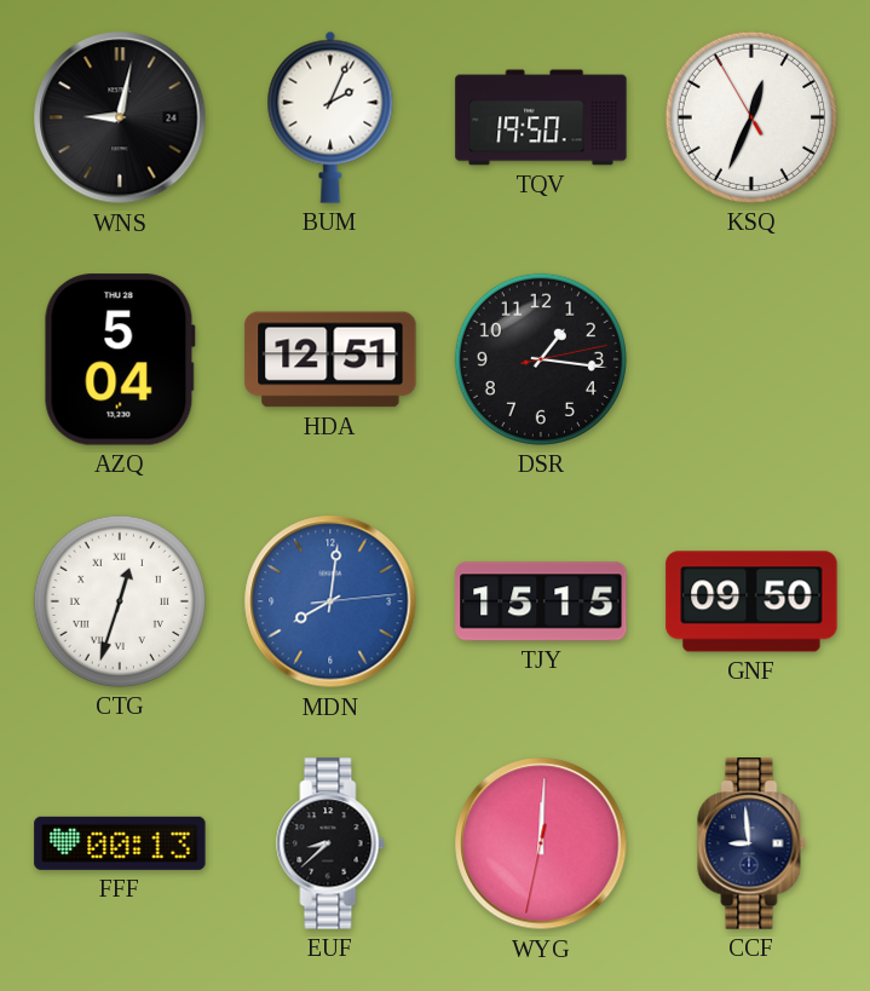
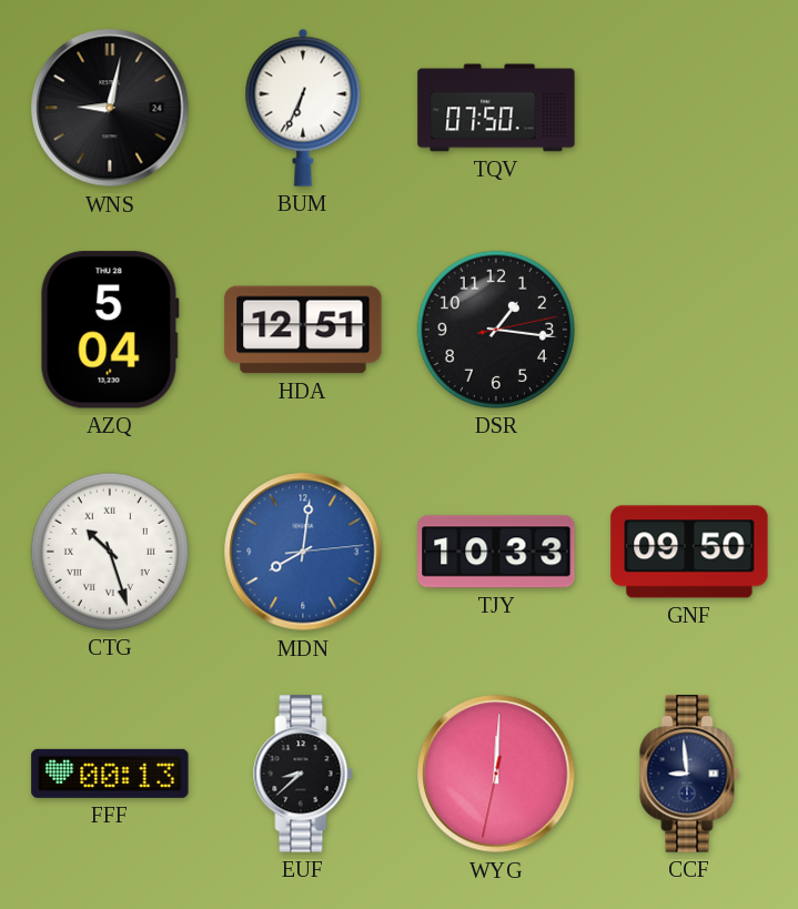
BUM: 2:04 -> 6:34 (303, 108)
TQV: 19:50 -> 07:50 (496, 108)
KSQ: 12:33 -> none (751, 117)
CTG: 12:33 -> 10:27 (110, 552)
TJY: 15:15 -> 10:33 (496, 552)
